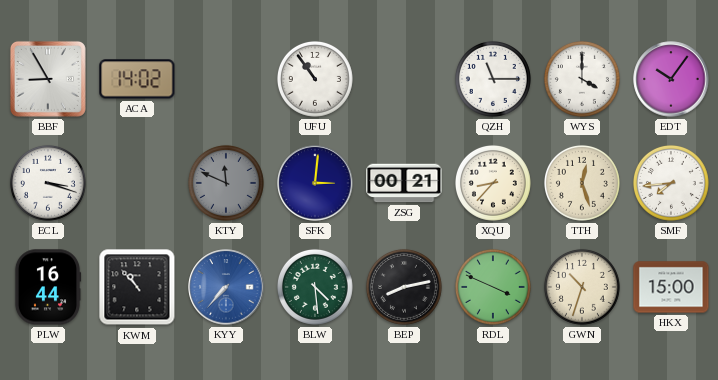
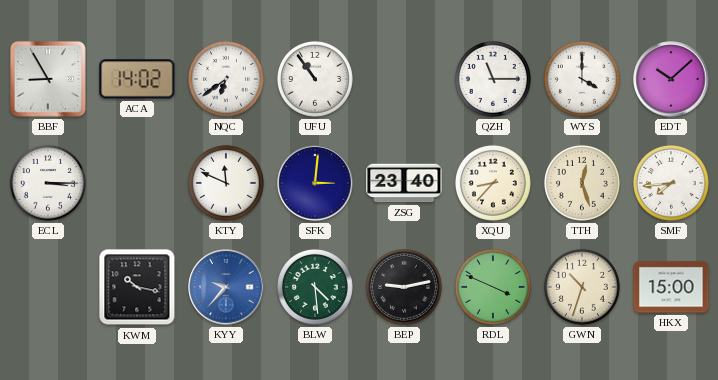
NQC: none -> 6:39 (226, 79)
EDT: 10:06 -> 10:08 (671, 79)
ECL: 3:18 -> 3:15 (48, 183)
KTY dial: grey -> white (226, 183)
ZSG: 00:21 -> 23:40 (404, 183)
PLW: 16:44 -> none (48, 287)
KWM: 10:53 -> 10:17 (137, 287)
KYY: 7:37 -> 9:37 (226, 287)
BEP: 8:13 -> 9:13 (404, 287)
